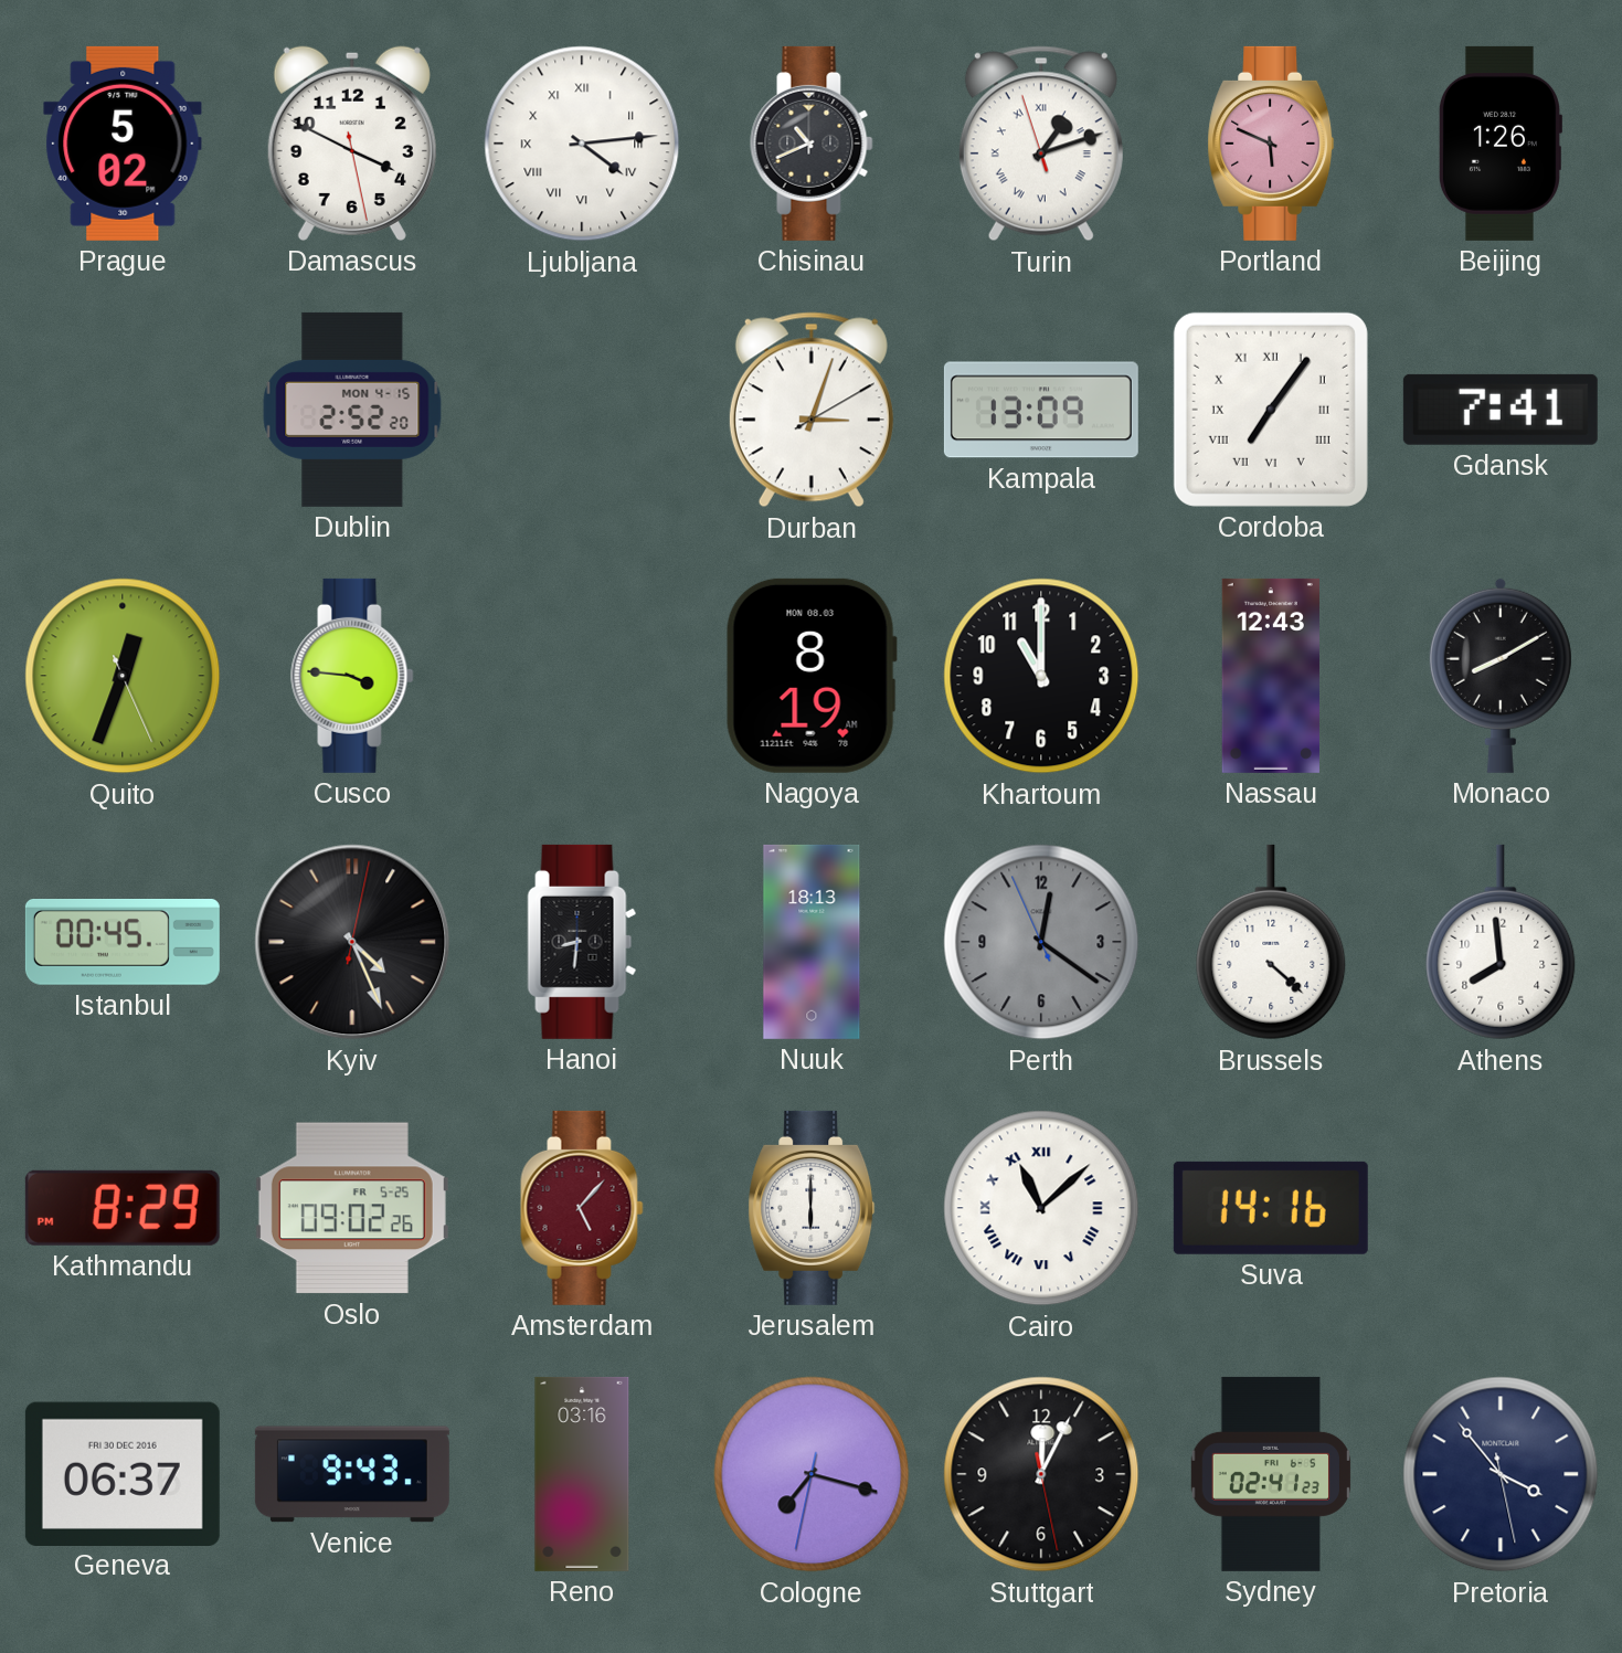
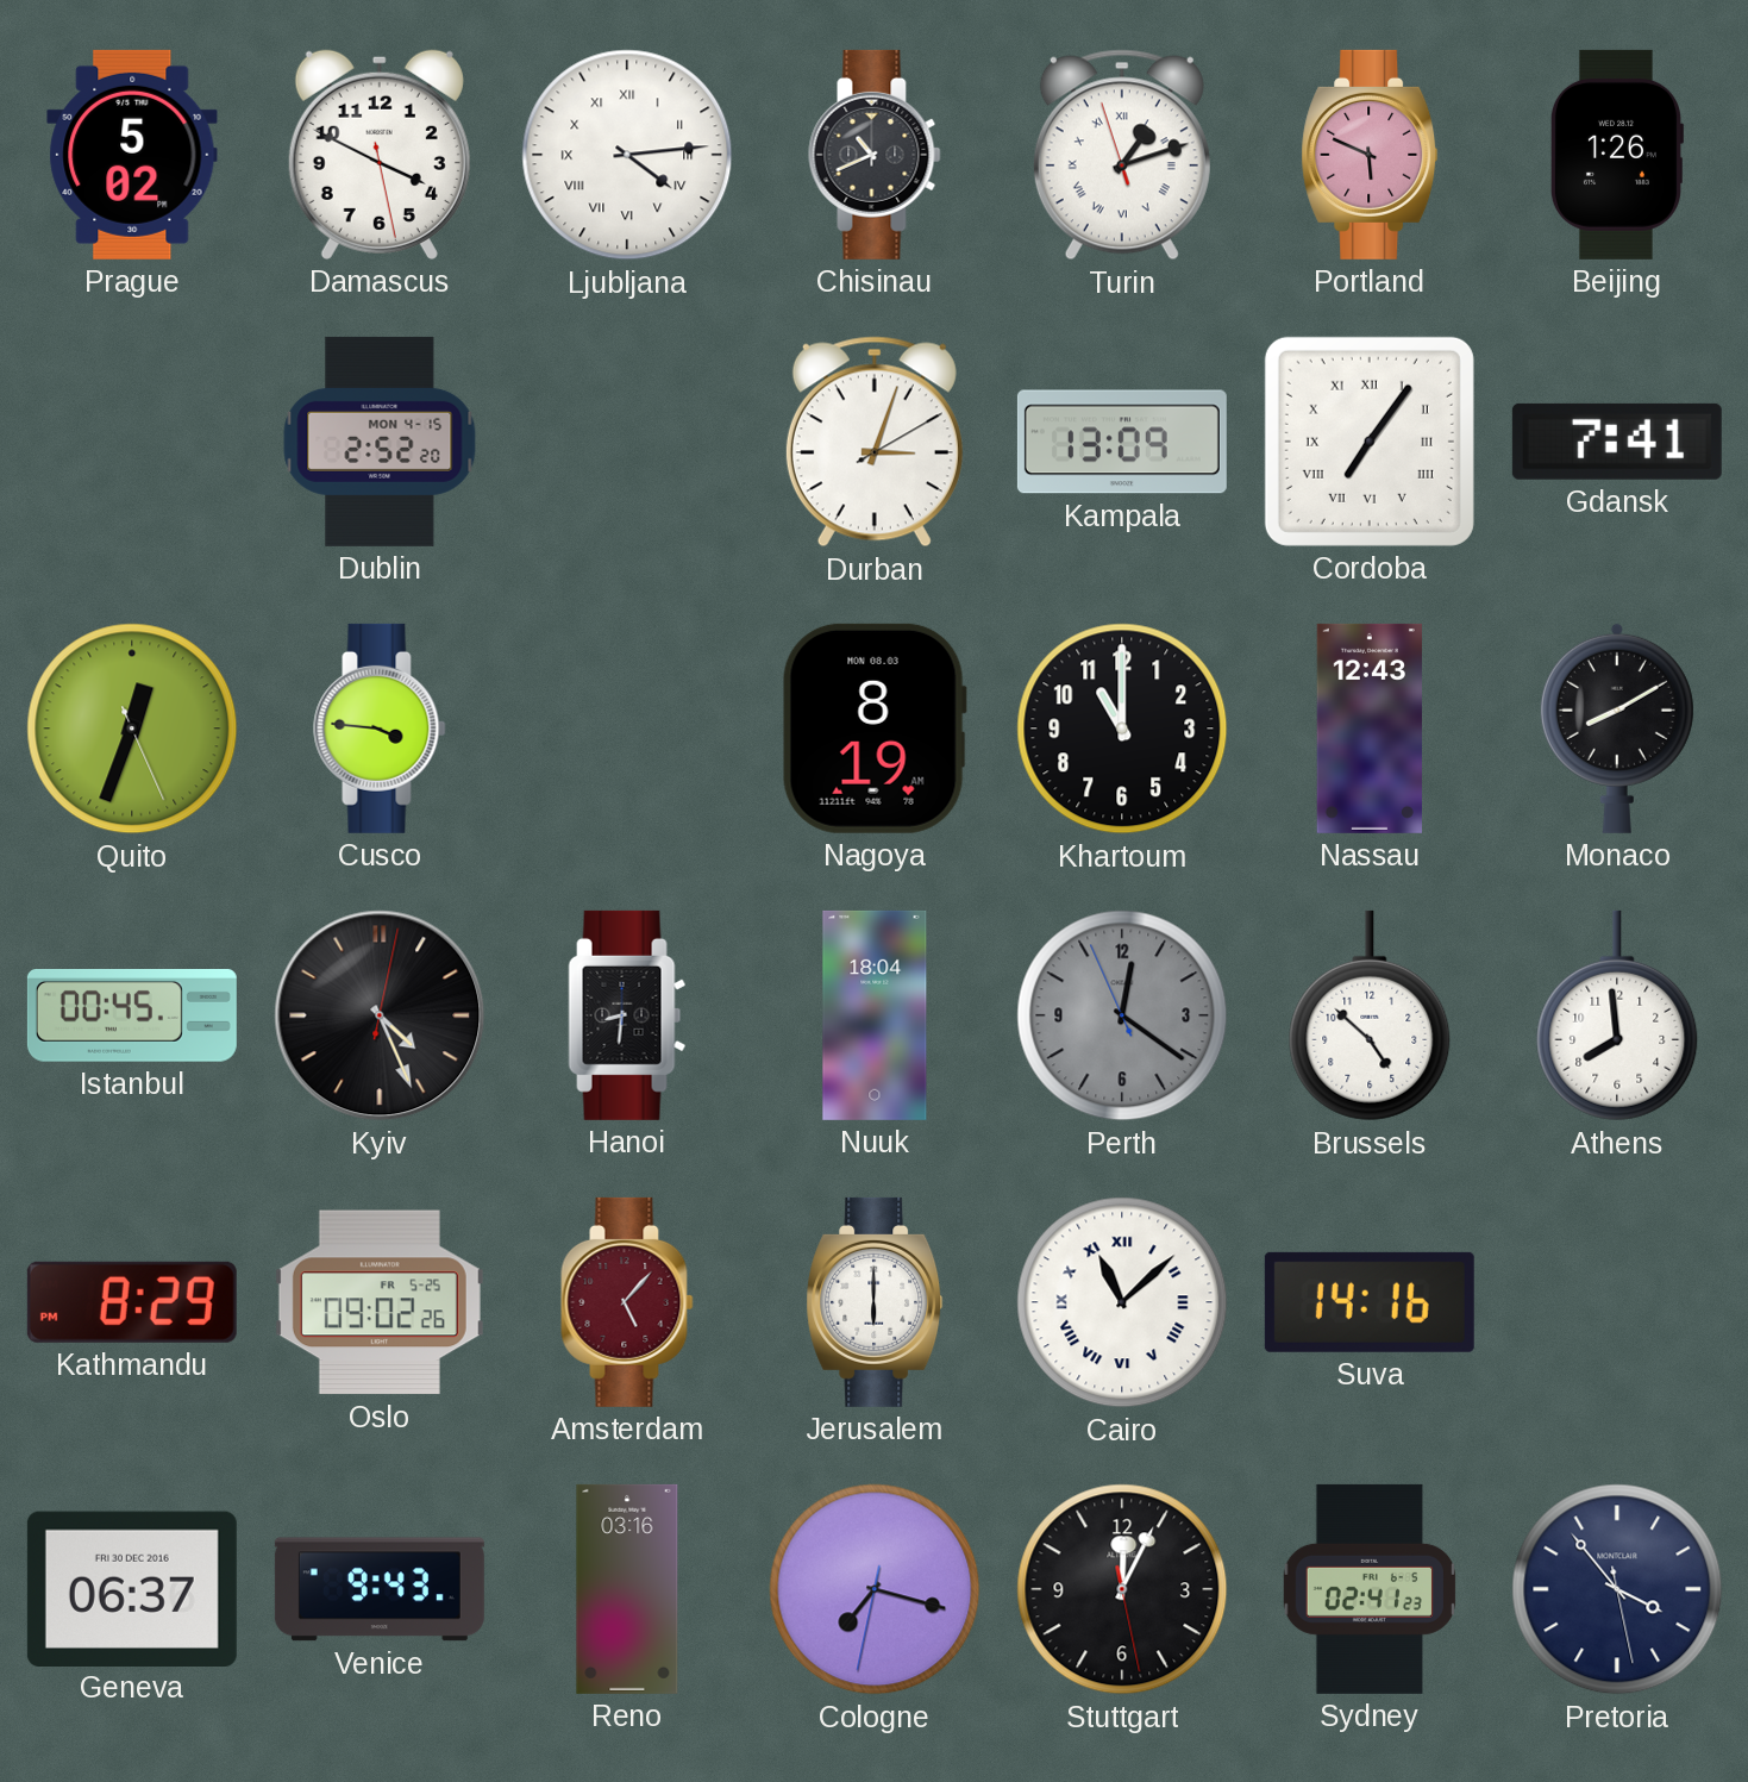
Nuuk: 18:13 -> 18:04 (875, 1015)
Brussels: 4:22 -> 4:52 (1370, 1015)
